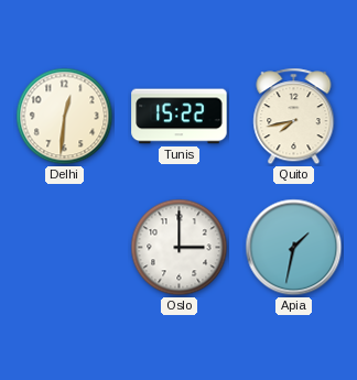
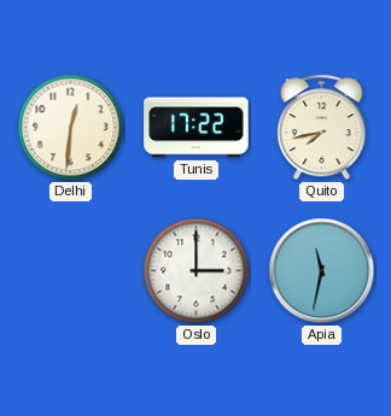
Tunis: 15:22 -> 17:22 (197, 128)
Apia: 1:32 -> 11:32 (322, 271)
